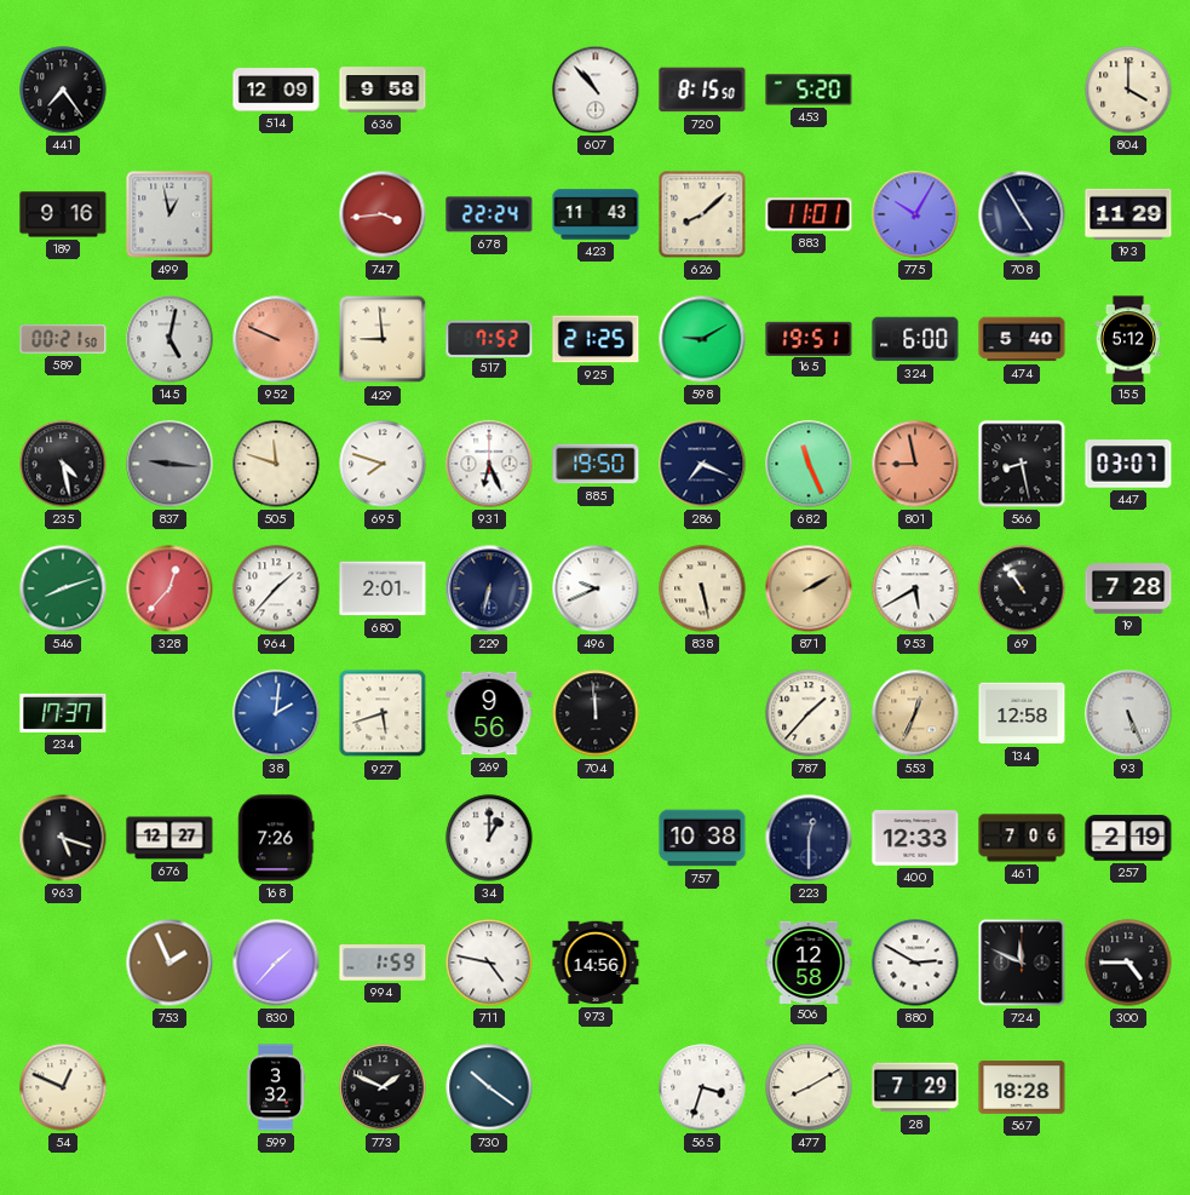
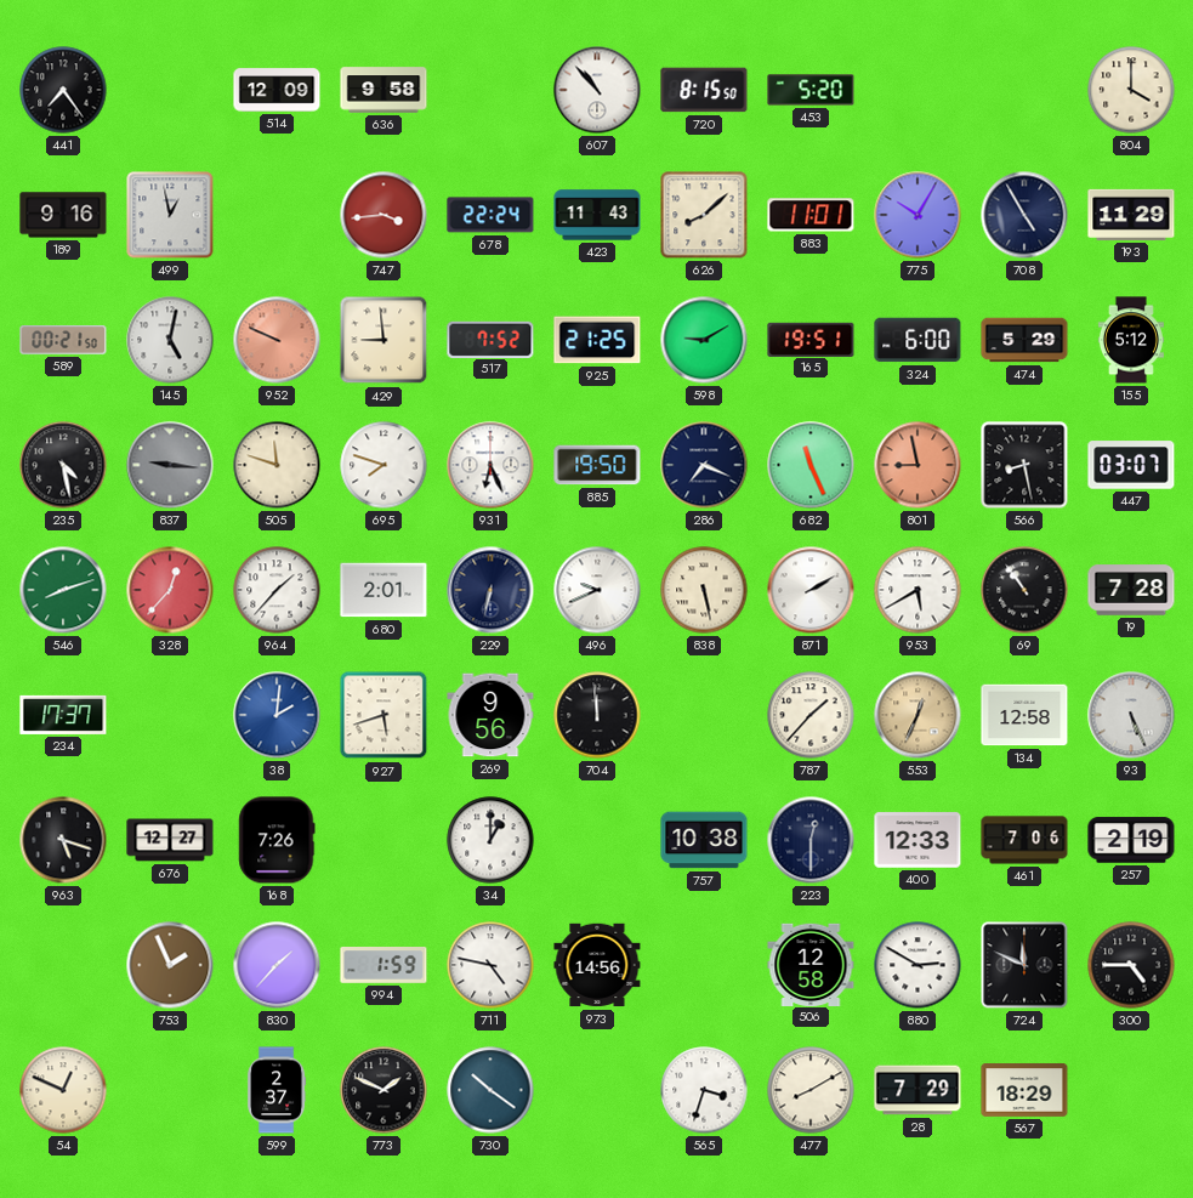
474: 5:40 -> 5:29 (1024, 340)
871 dial: champagne -> white (811, 590)
599: 3:32 -> 2:37 (277, 1090)
567: 18:28 -> 18:29 (1024, 1091)
